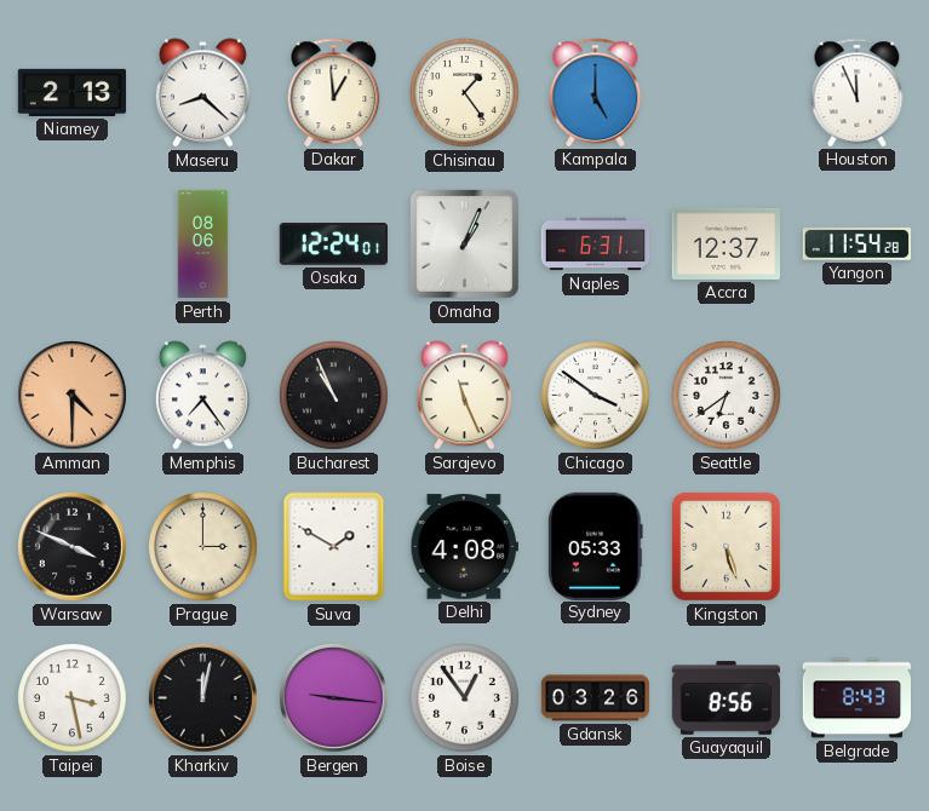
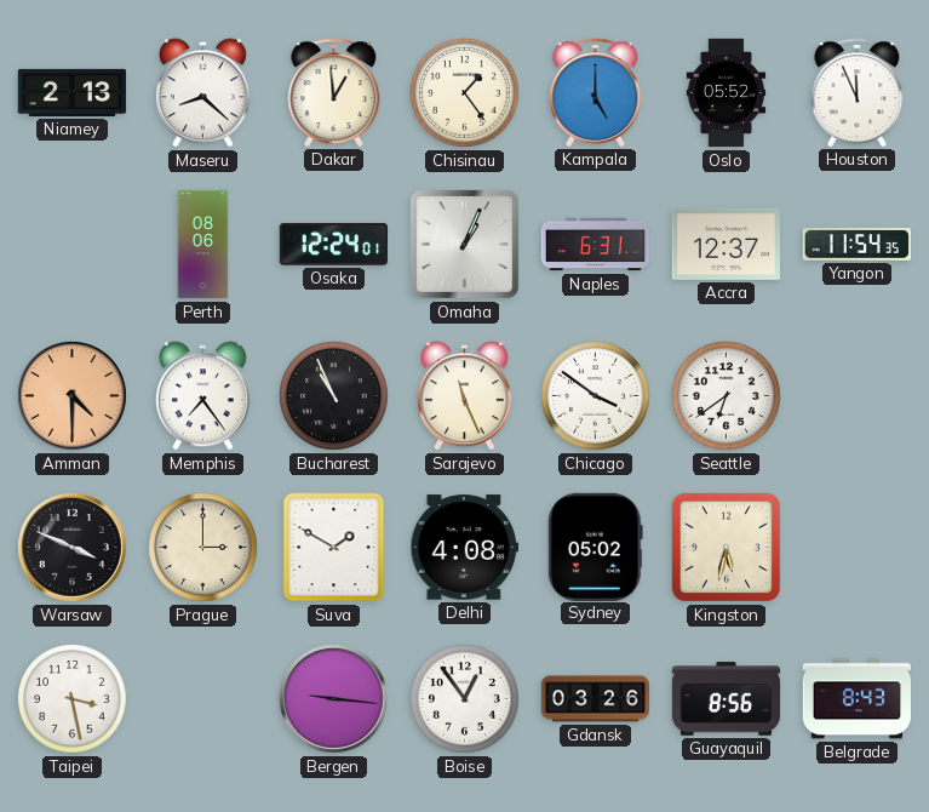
Oslo: none -> 05:52 (727, 93)
Yangon: 11:54:28 -> 11:54:35 (856, 245)
Sydney: 05:33 -> 05:02 (596, 547)
Kingston: 5:27 -> 5:32 (726, 547)
Kharkiv: 12:02 -> none (203, 698)
